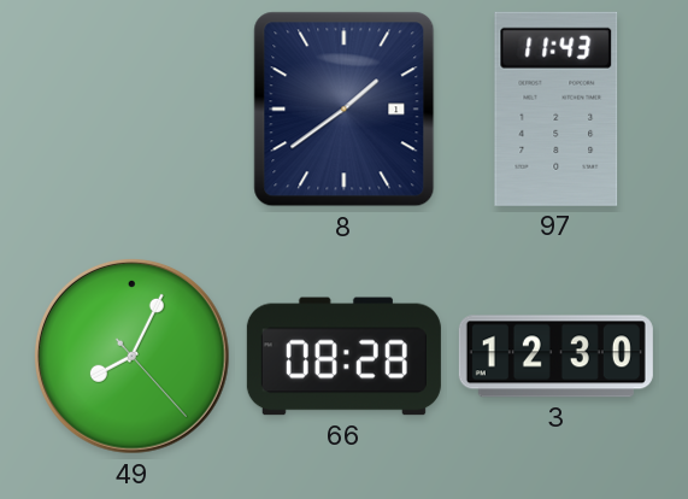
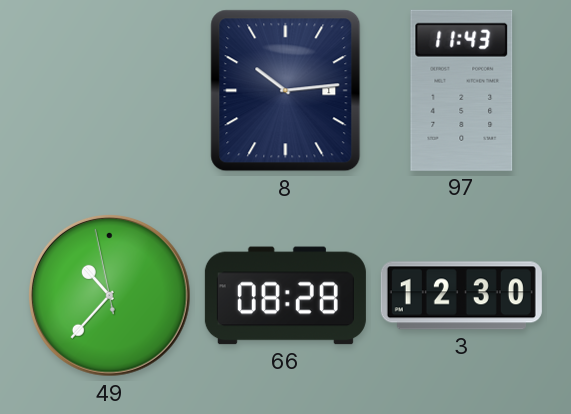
8: 1:39 -> 10:14 (286, 91)
49: 8:04 -> 10:36 (109, 295)
